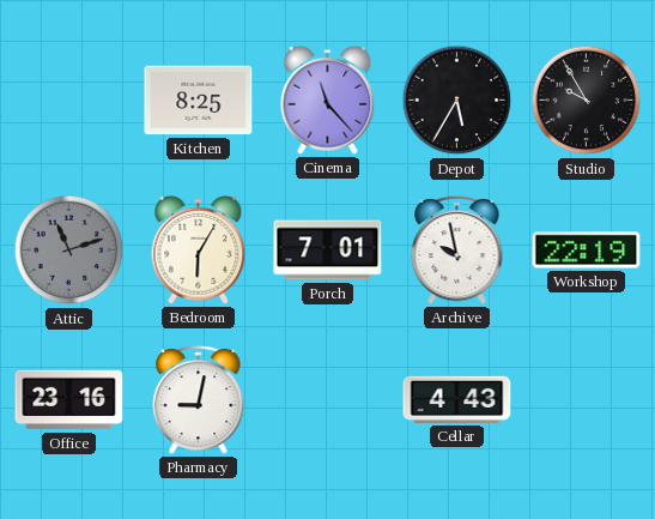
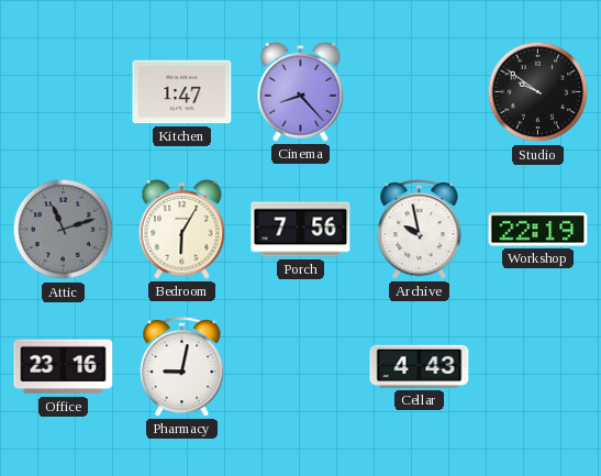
Kitchen: 8:25 -> 1:47 (182, 92)
Cinema: 11:23 -> 8:23 (301, 91)
Depot: 5:35 -> none (457, 101)
Studio: 9:55 -> 9:51 (538, 92)
Porch: 7:01 -> 7:56 (301, 230)
